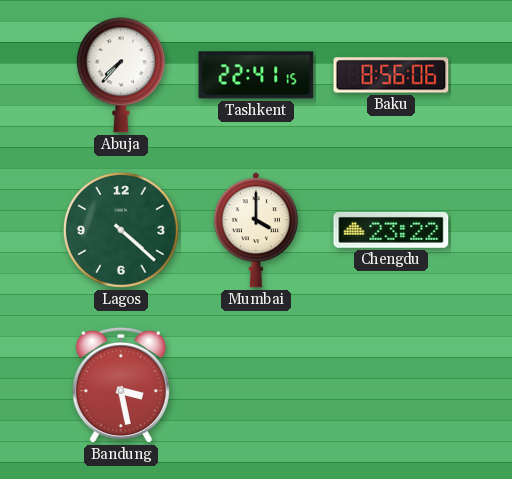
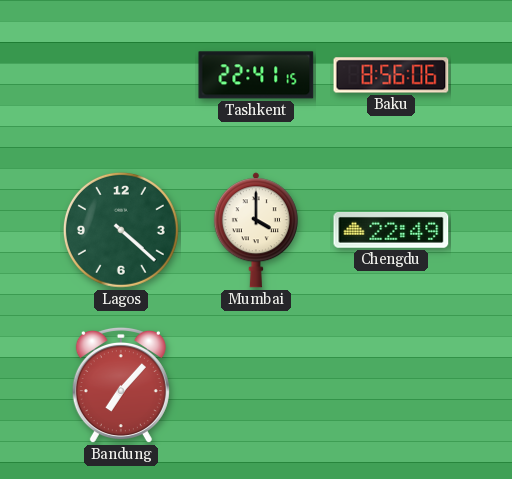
Abuja: 7:37 -> none (121, 75)
Chengdu: 23:22 -> 22:49 (391, 230)
Bandung: 3:28 -> 7:07 (121, 385)
